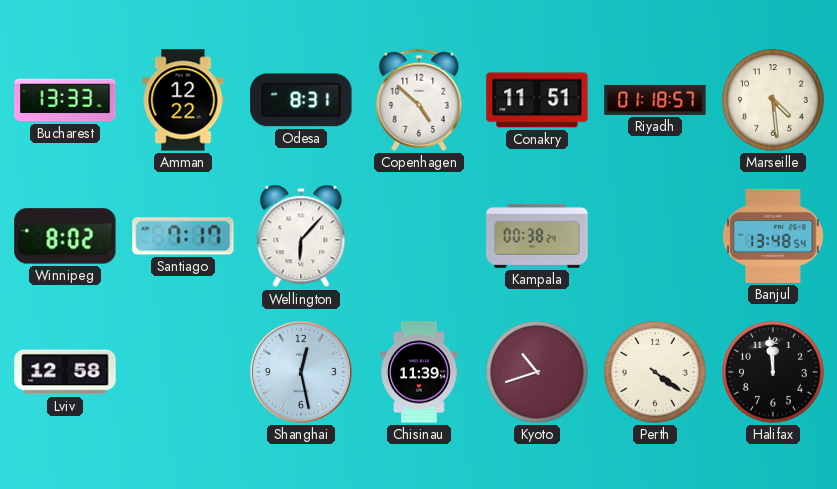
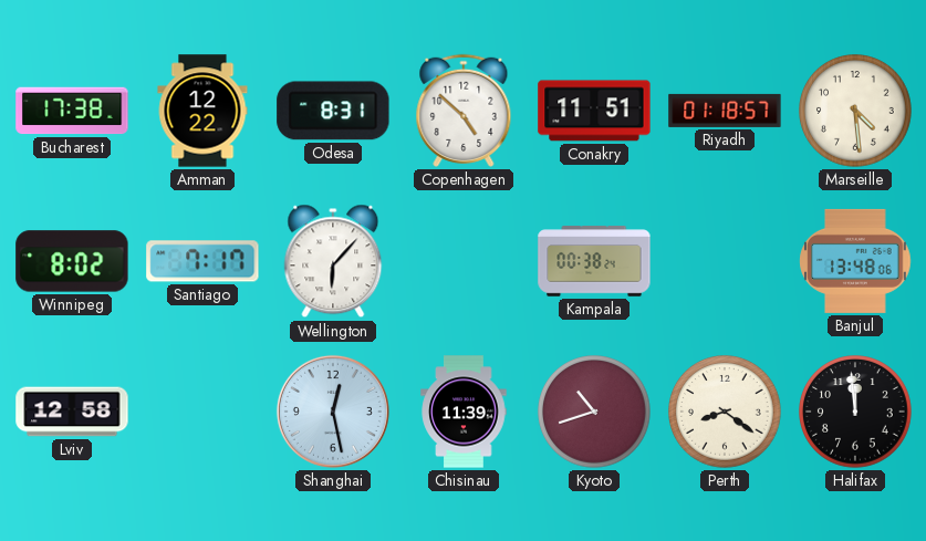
Bucharest: 13:33 -> 17:38 (72, 111)
Banjul: 13:48:54 -> 13:48:06 (855, 261)
Perth: 4:21 -> 8:21 (725, 412)
